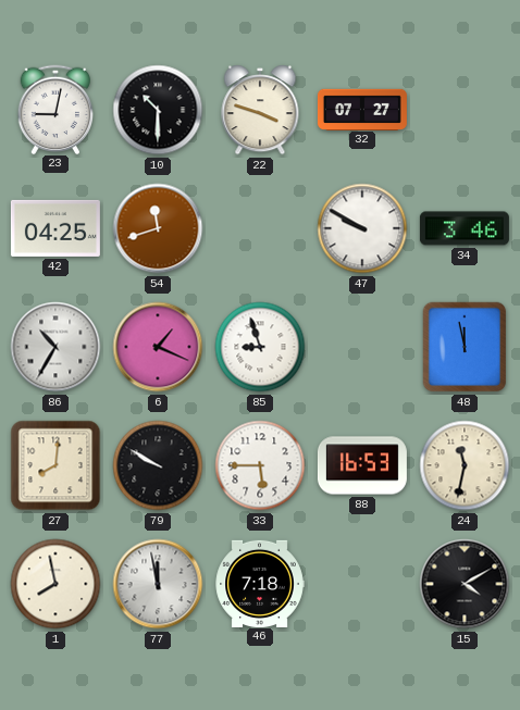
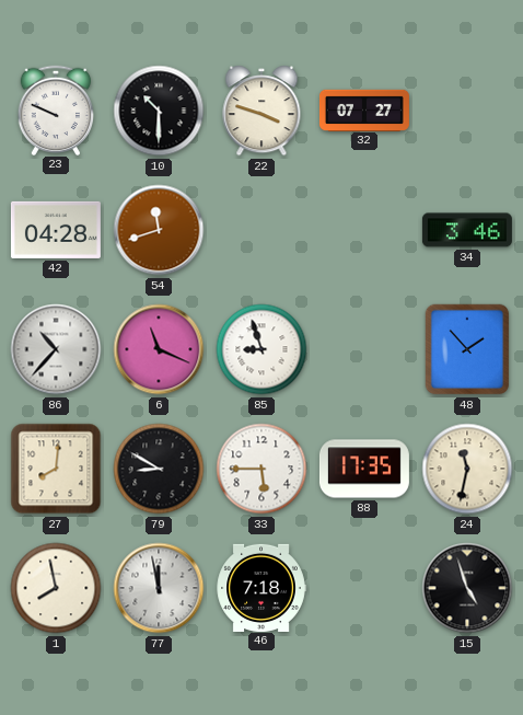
23: 9:02 -> 9:49 (56, 109)
42: 04:25 -> 04:28 (56, 230)
47: 9:50 -> none (362, 228)
86: 10:35 -> 10:37 (56, 349)
6: 1:19 -> 11:19 (159, 349)
48: 11:58 -> 1:53 (467, 349)
79: 9:50 -> 8:50 (159, 469)
88: 16:53 -> 17:35 (364, 469)
15: 4:10 -> 4:57 (467, 588)
